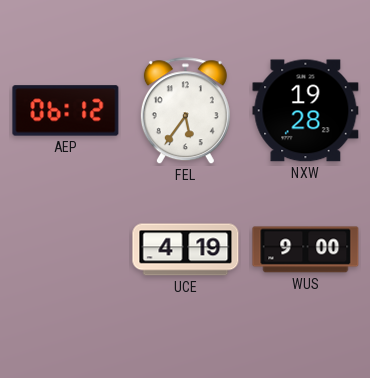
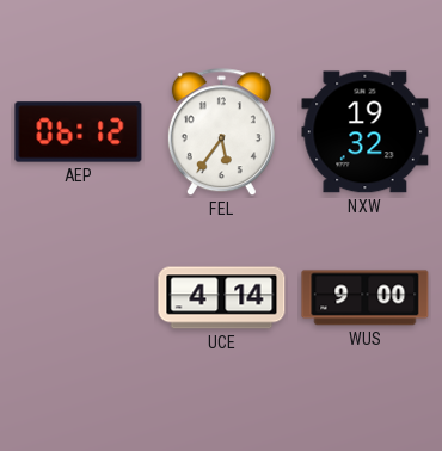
NXW: 19:28 -> 19:32 (366, 132)
UCE: 4:19 -> 4:14 (222, 298)
